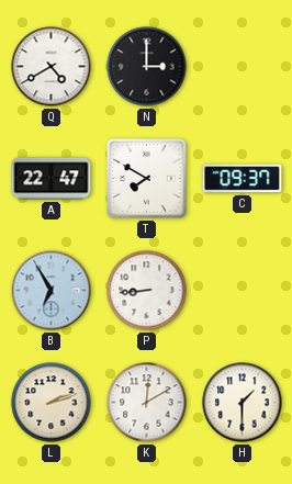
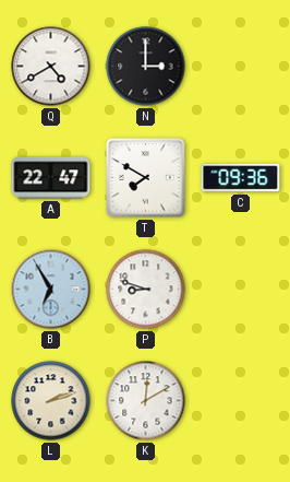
C: 09:37 -> 09:36 (241, 178)
P: 8:44 -> 8:48 (146, 290)
H: 1:30 -> none (243, 403)
